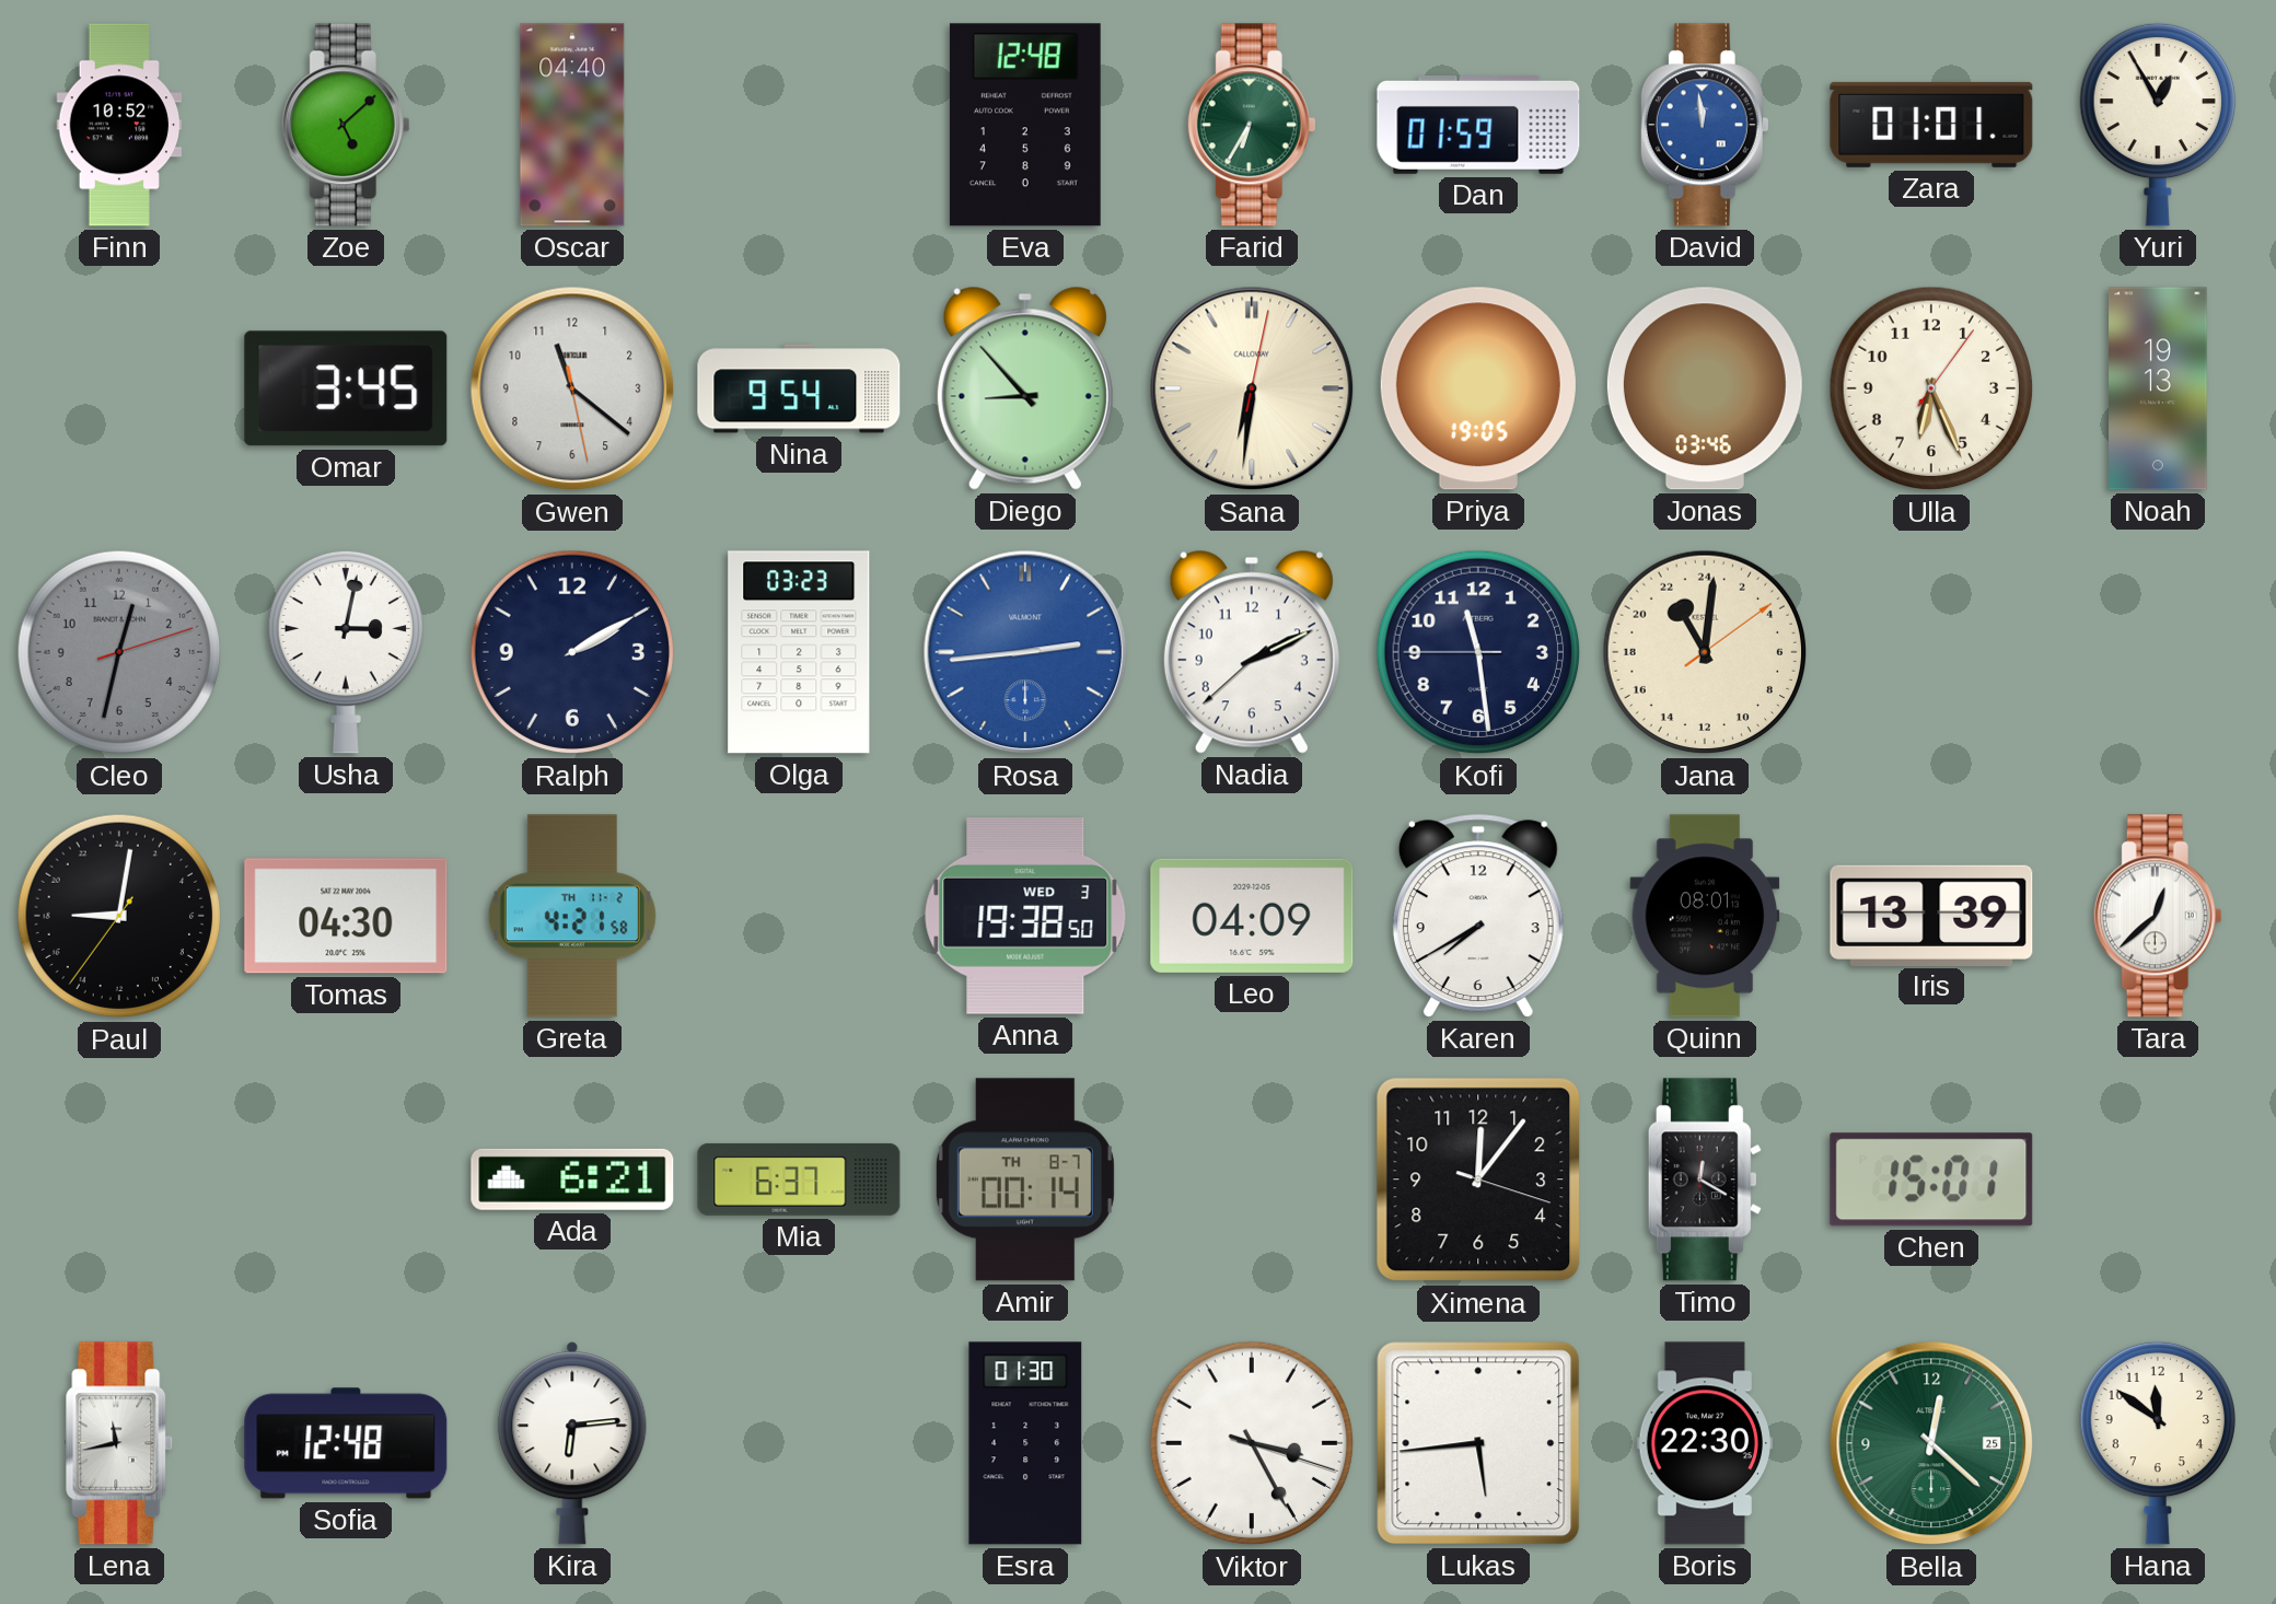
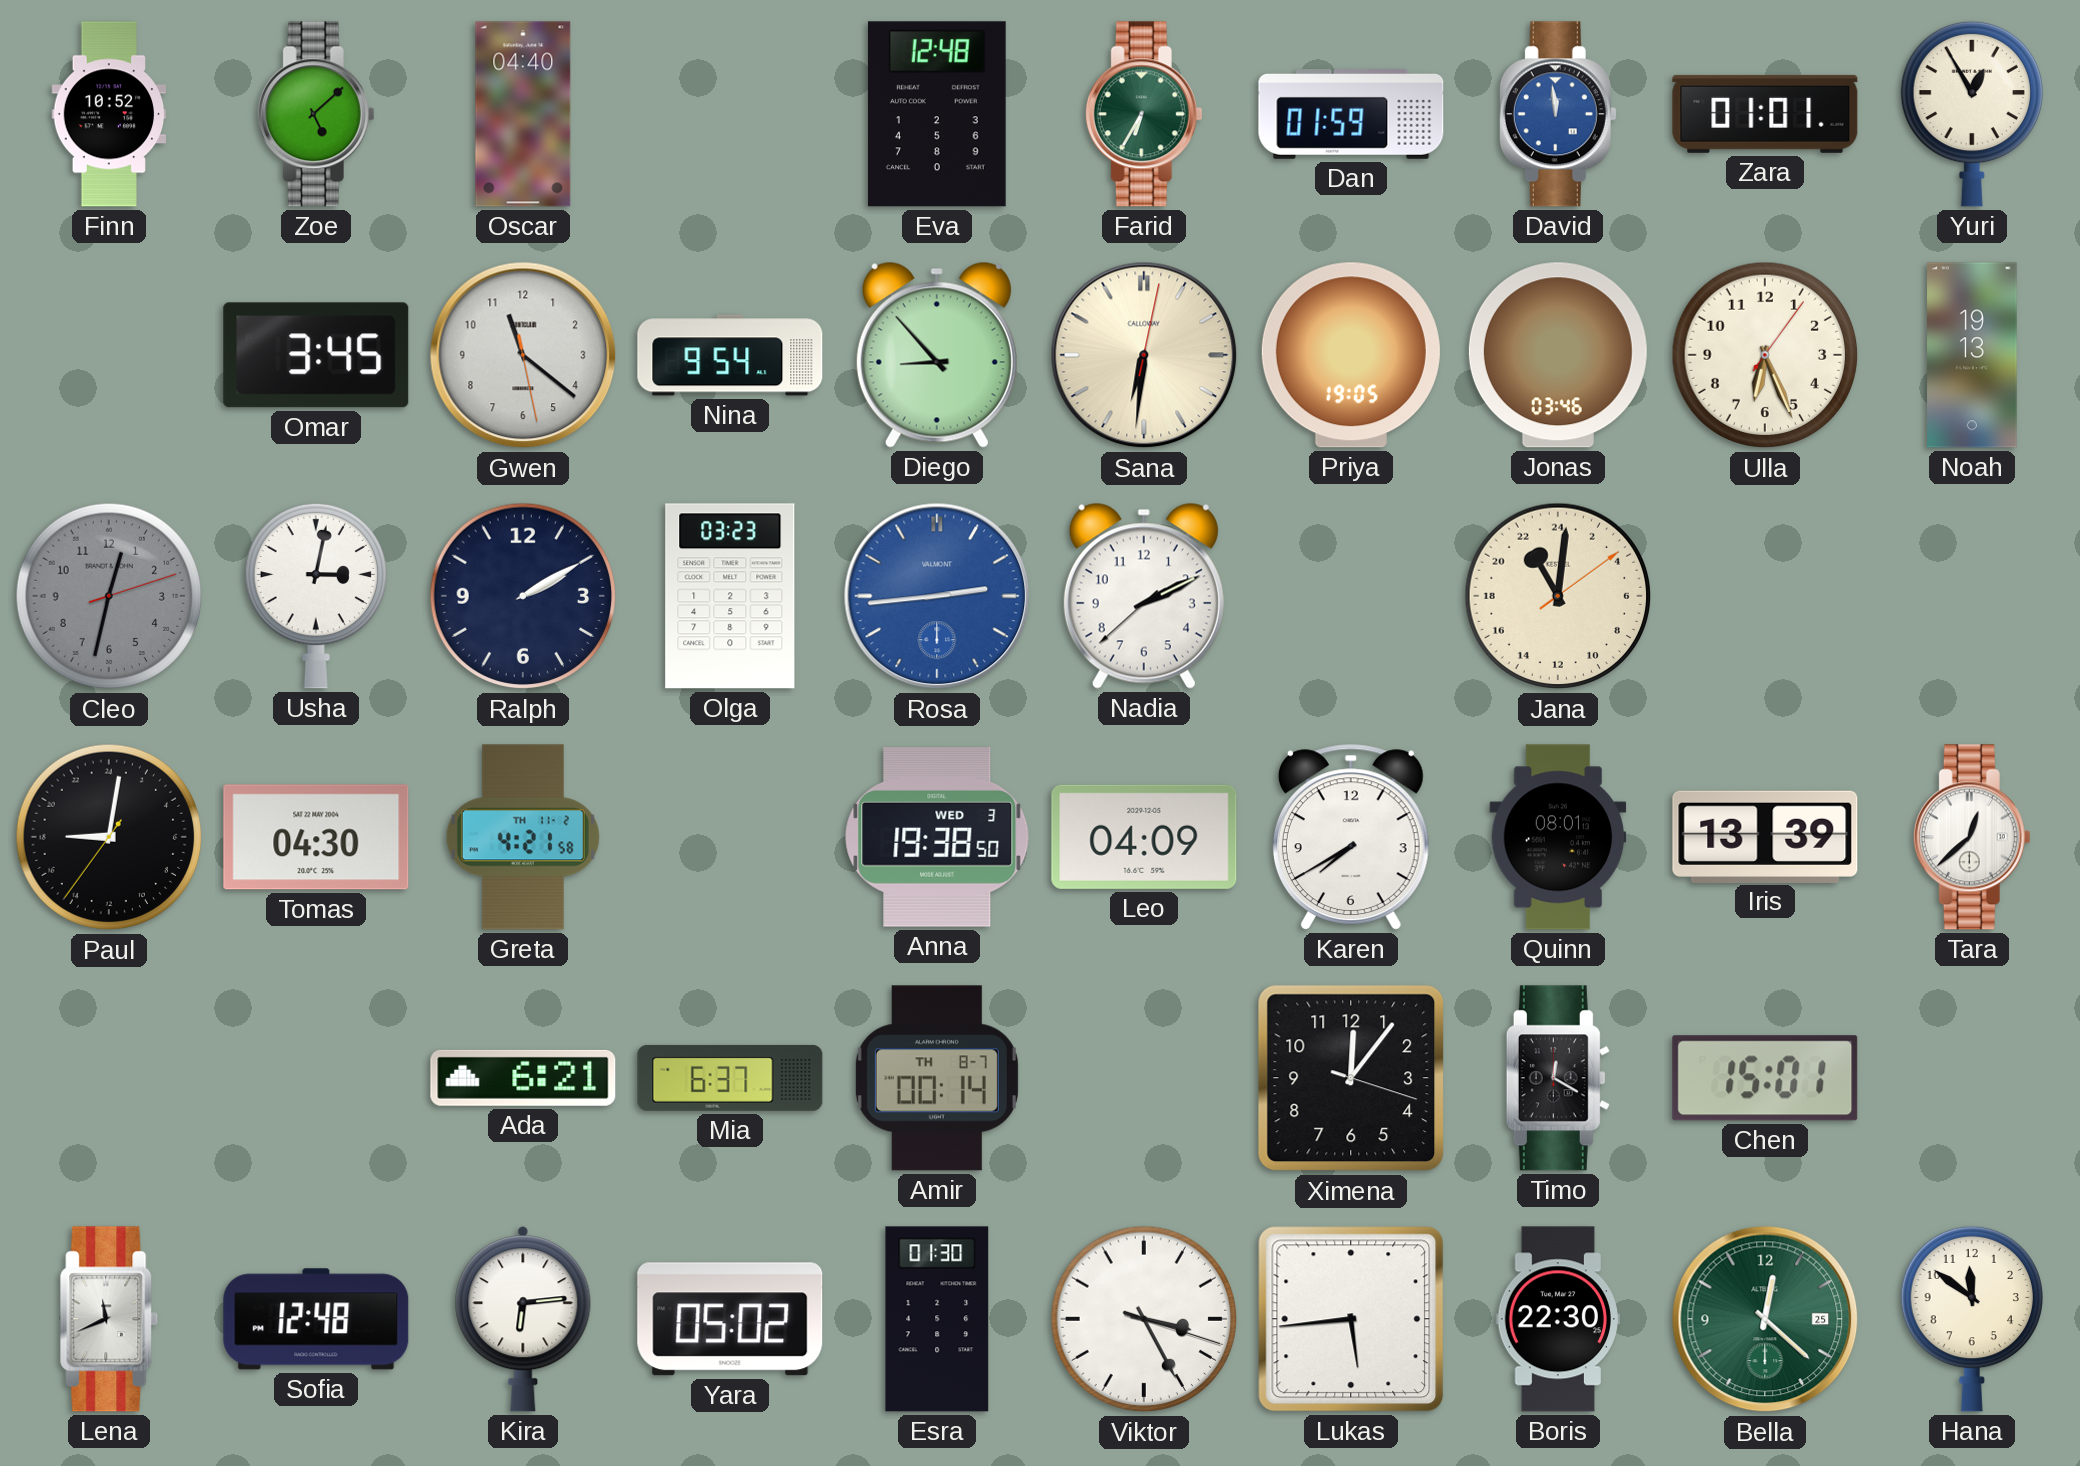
Kofi: 11:28 -> none (1478, 652)
Lena: 11:43 -> 11:41 (109, 1319)
Yara: none -> 05:02 (730, 1319)
